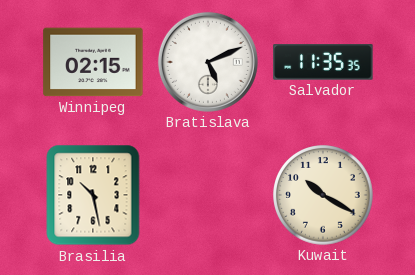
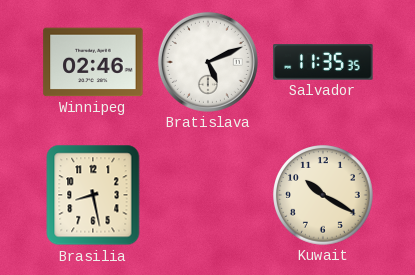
Winnipeg: 02:15 -> 02:46 (93, 62)
Brasilia: 10:28 -> 8:28 (93, 195)
